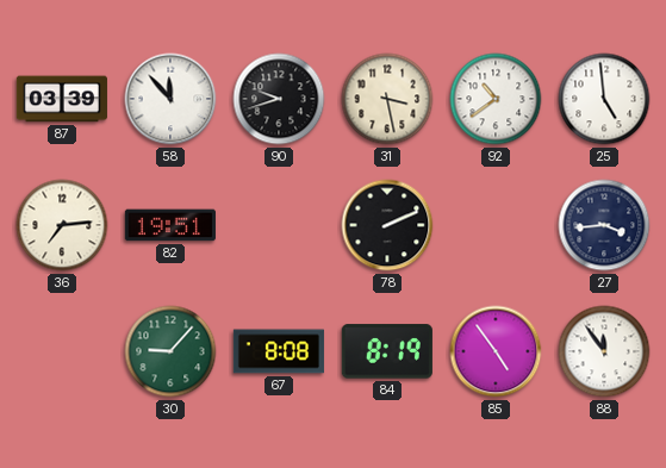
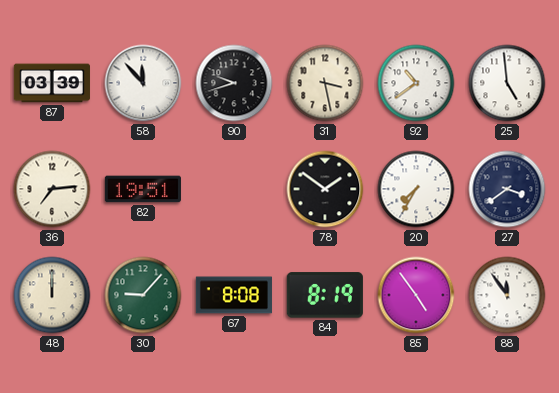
78: 2:11 -> 1:51 (325, 189)
20: none -> 7:35 (416, 189)
27: 3:44 -> 3:39 (507, 189)
48: none -> 12:00 (52, 295)
